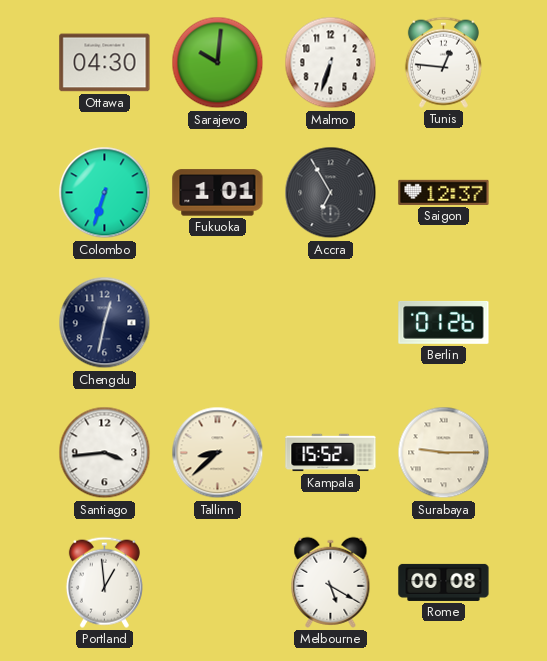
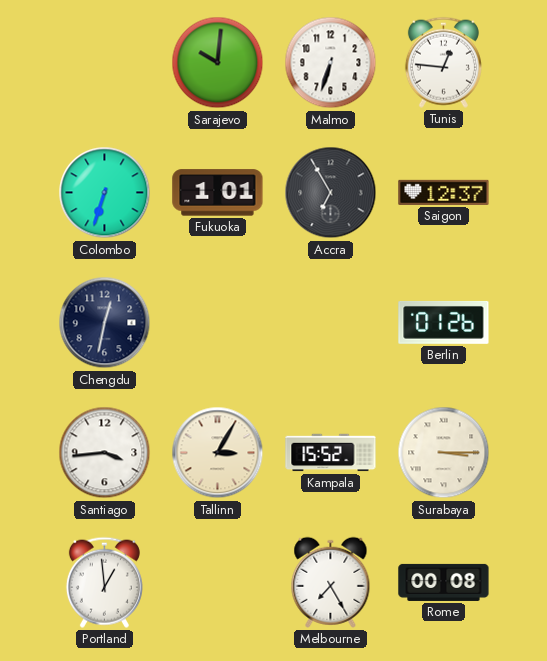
Ottawa: 04:30 -> none (105, 63)
Tallinn: 8:38 -> 3:05 (218, 453)
Surabaya: 9:15 -> 3:15 (444, 453)
Melbourne: 5:20 -> 7:25 (331, 582)
